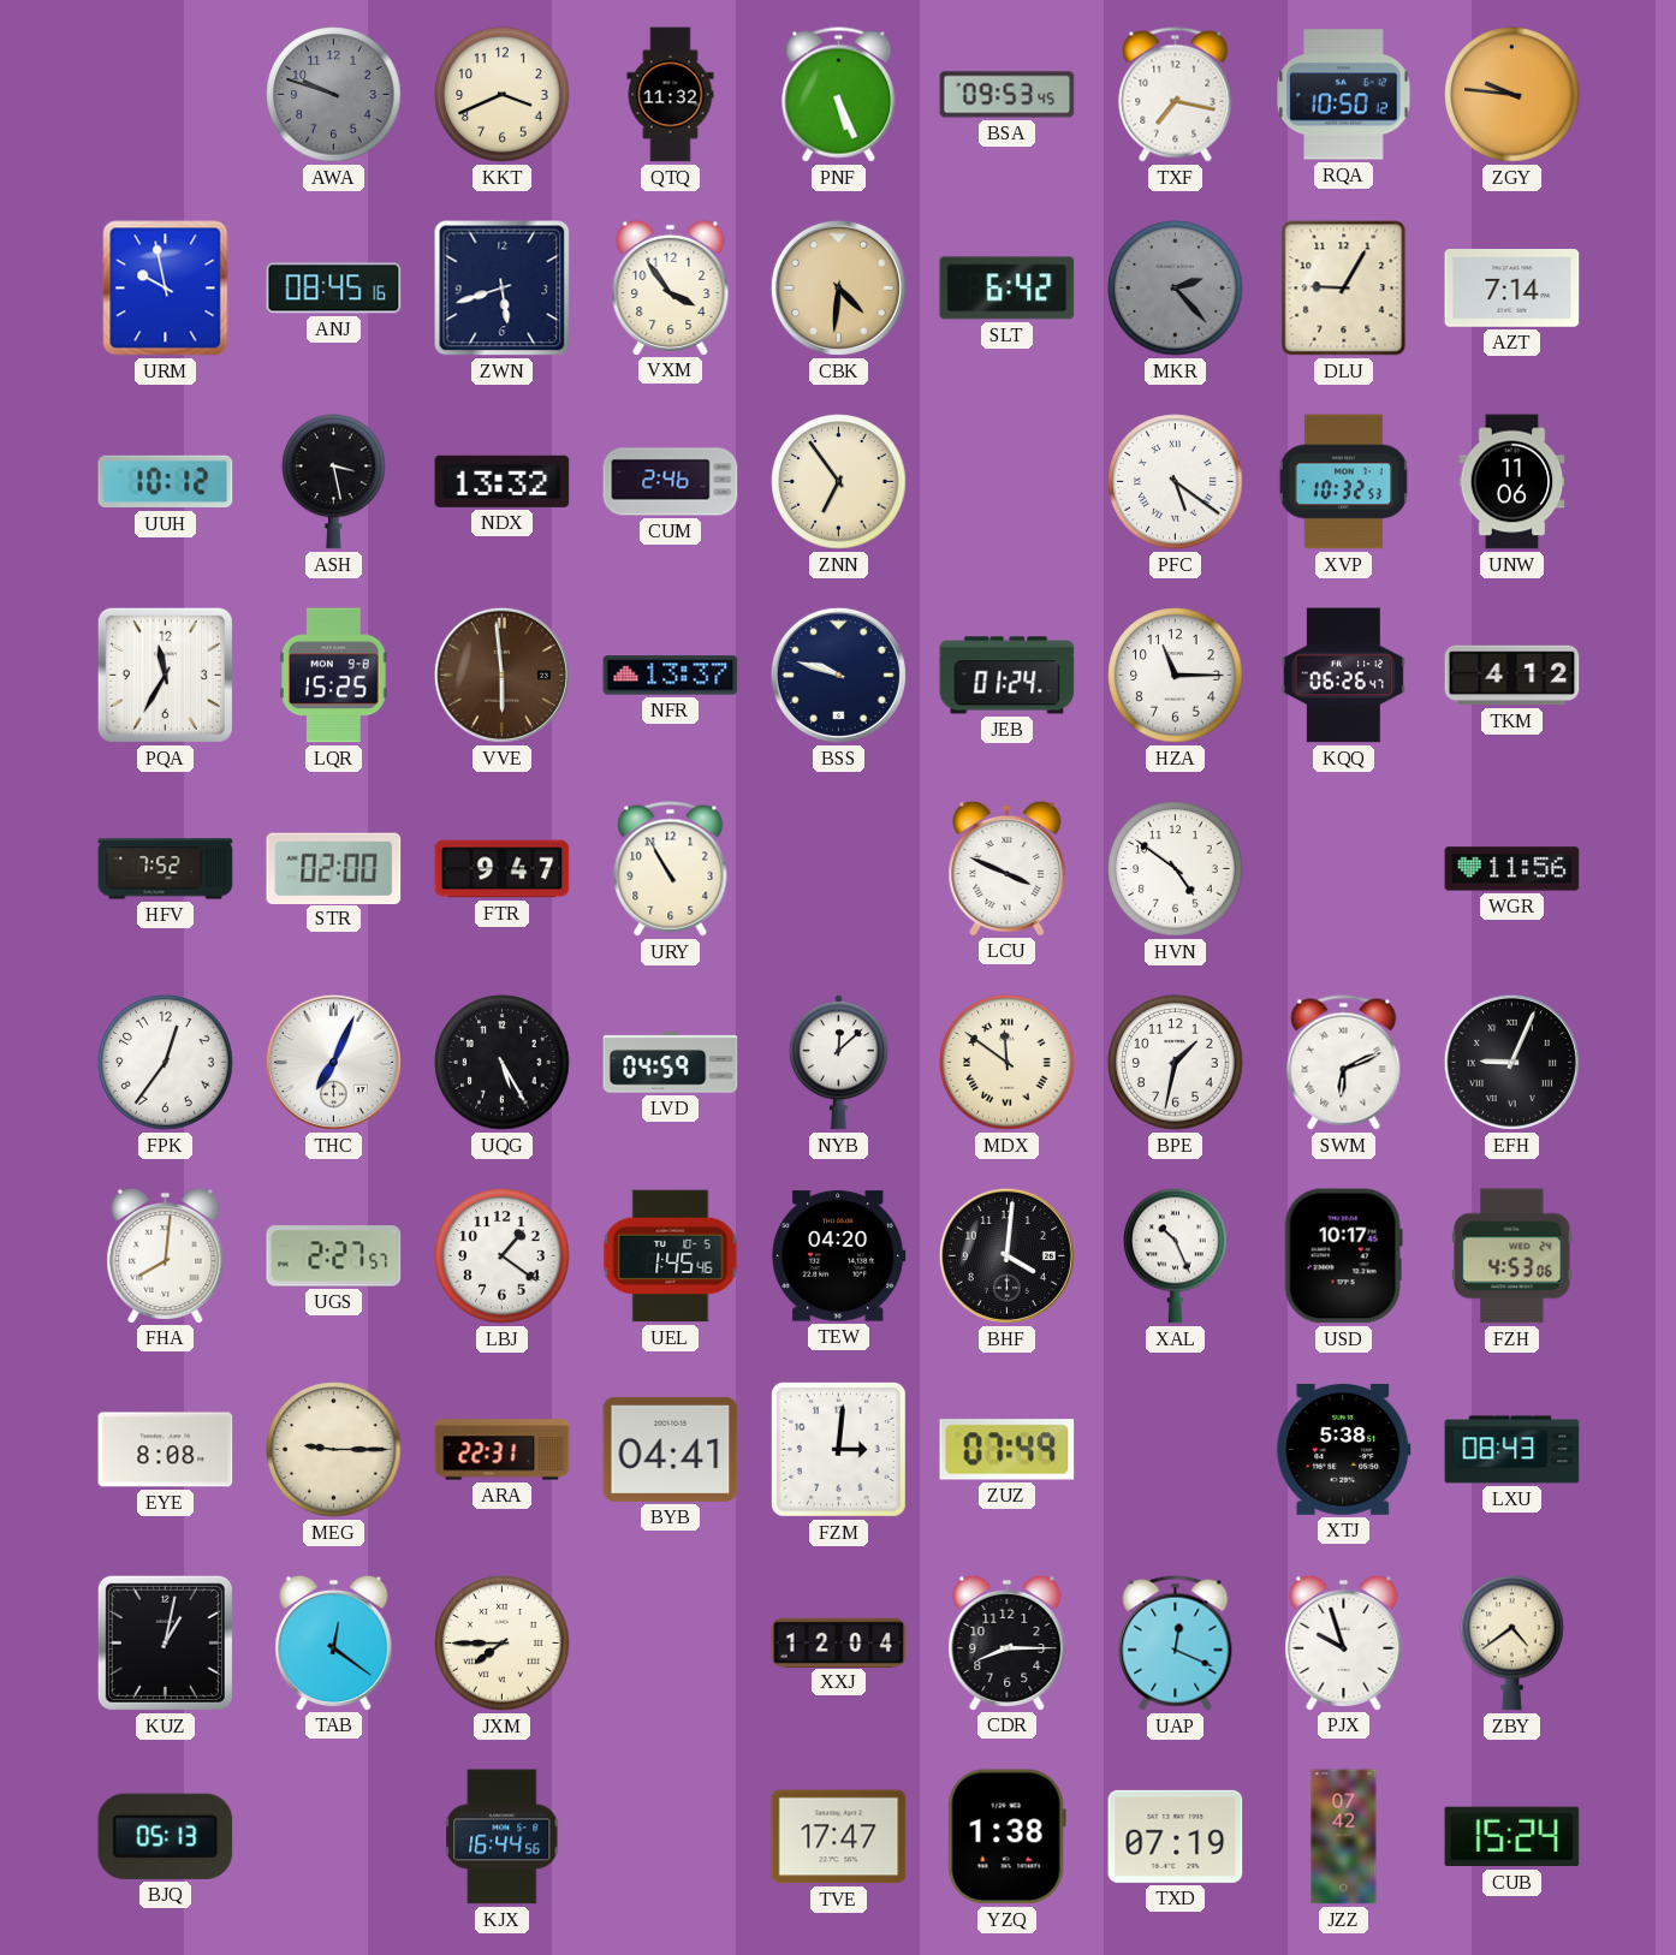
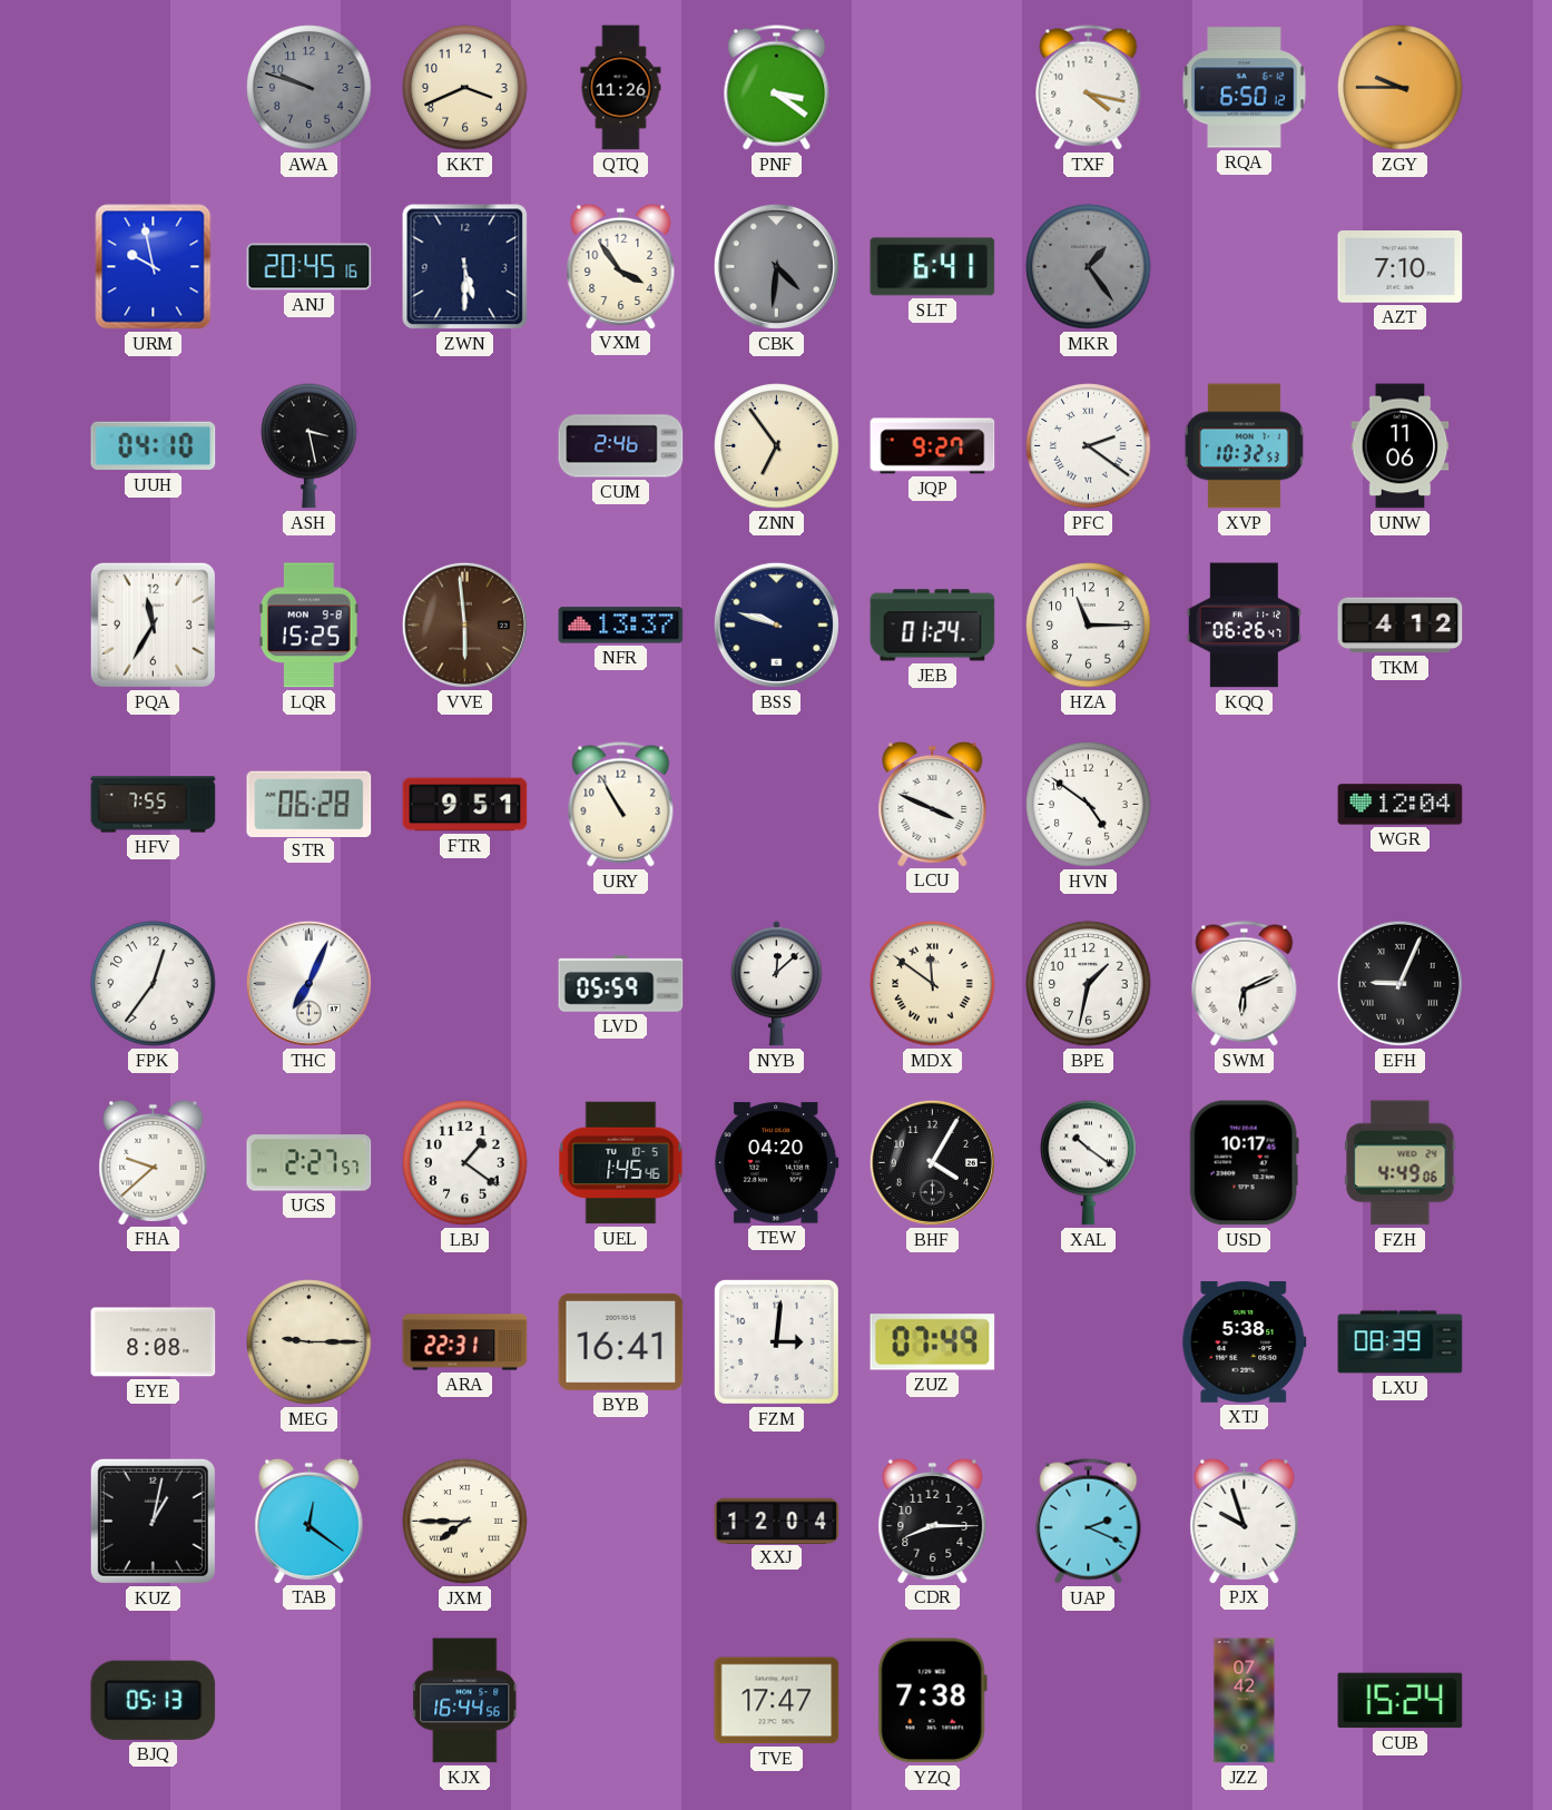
QTQ: 11:32 -> 11:26 (621, 88)
PNF: 5:26 -> 3:21 (777, 88)
BSA: 09:53 -> none (1008, 95)
TXF: 7:17 -> 4:17 (1089, 88)
RQA: 10:50 -> 6:50 (1245, 88)
ZGY: 9:46 -> 9:45 (1401, 88)
ANJ: 08:45 -> 20:45 (310, 267)
ZWN: 5:42 -> 5:30 (465, 267)
CBK dial: champagne -> grey (776, 266)
SLT: 6:42 -> 6:41 (933, 267)
MKR: 2:23 -> 1:24 (1089, 267)
DLU: 9:05 -> none (1344, 289)
AZT: 7:14 -> 7:10 (1401, 267)
UUH: 10:12 -> 04:10 (154, 446)
NDX: 13:32 -> none (503, 481)
JQP: none -> 9:27 (933, 446)
PFC: 5:21 -> 2:21 (1089, 446)
HFV: 7:52 -> 7:55 (154, 805)
STR: 02:00 -> 06:28 (310, 804)
FTR: 9:47 -> 9:51 (465, 805)
WGR: 11:56 -> 12:04 (1401, 805)
UQG: 5:25 -> none (503, 1063)
LVD: 04:59 -> 05:59 (621, 984)
FHA: 8:01 -> 9:38 (154, 1162)
BHF: 4:01 -> 4:05 (932, 1162)
XAL: 10:26 -> 10:21 (1089, 1162)
FZH: 4:53 -> 4:49 (1401, 1163)
BYB: 04:41 -> 16:41 (621, 1341)
LXU: 08:43 -> 08:39 (1401, 1342)
UAP: 12:19 -> 2:19 (1089, 1522)
ZBY: 4:39 -> none (1512, 1642)
YZQ: 1:38 -> 7:38 (932, 1701)
TXD: 07:19 -> none (1176, 1836)
